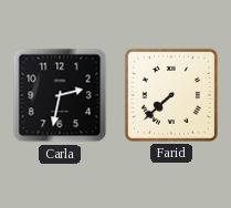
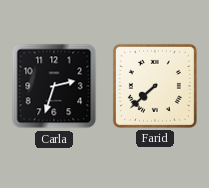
Carla: 2:32 -> 2:33 (54, 86)
